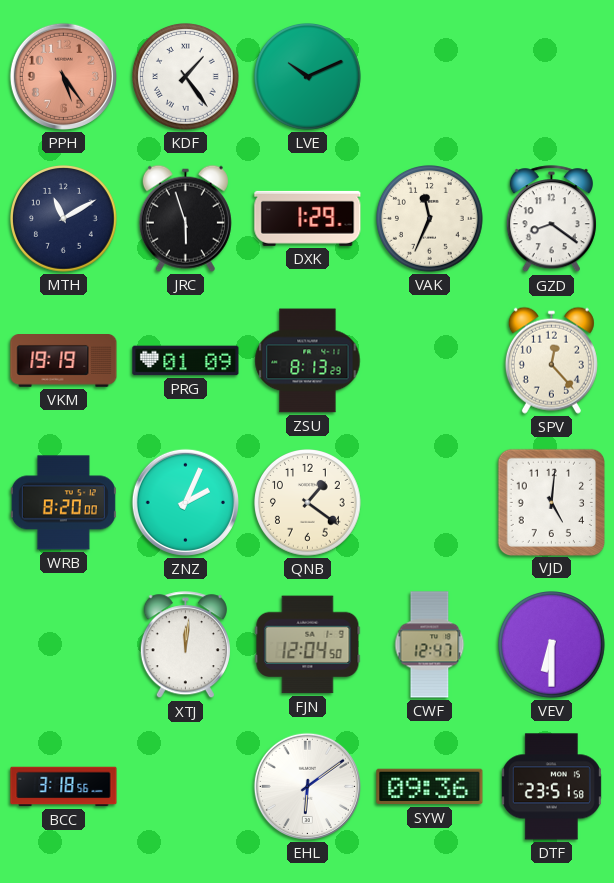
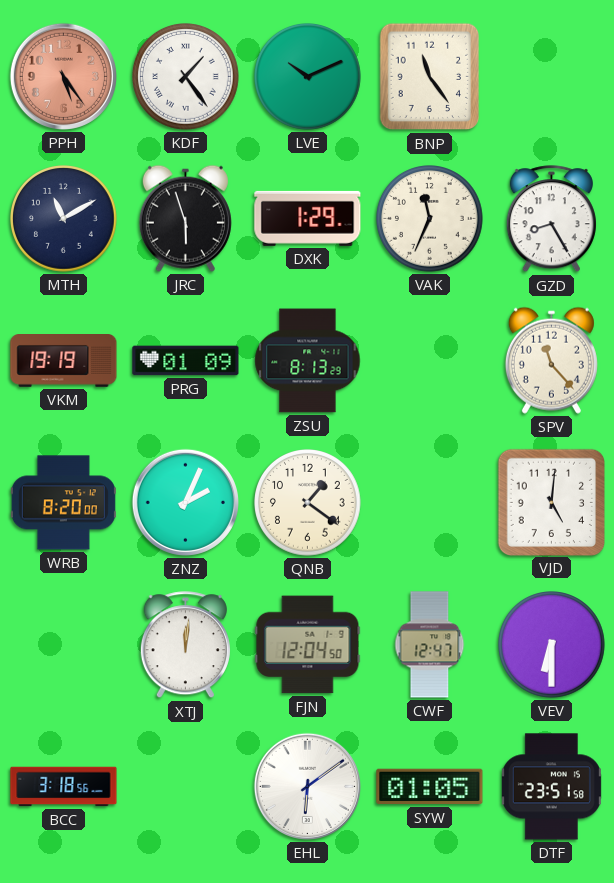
BNP: none -> 11:24 (430, 77)
GZD: 8:21 -> 8:25 (551, 219)
SPV: 12:23 -> 11:23 (551, 360)
SYW: 09:36 -> 01:05 (430, 787)
